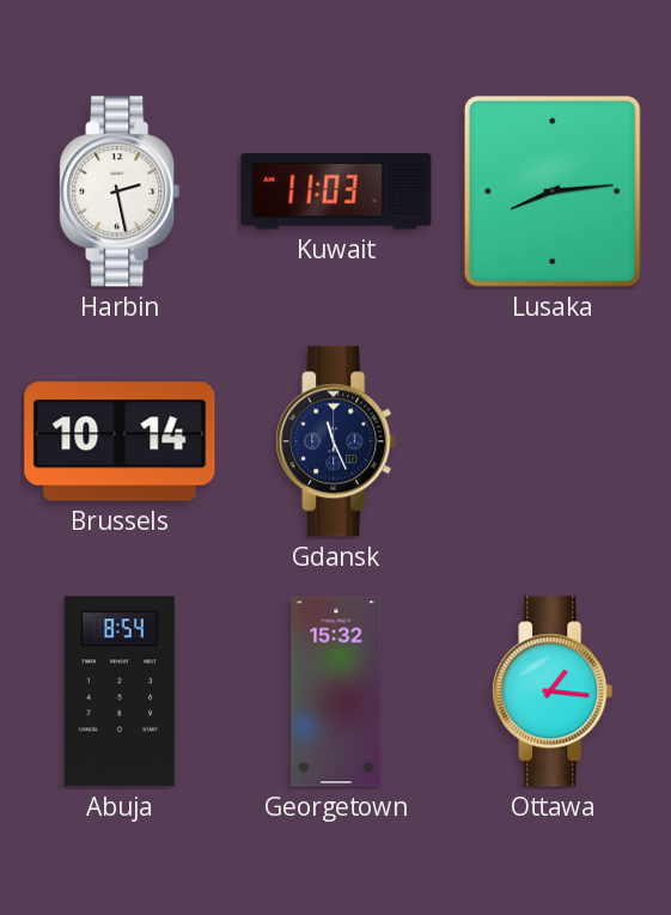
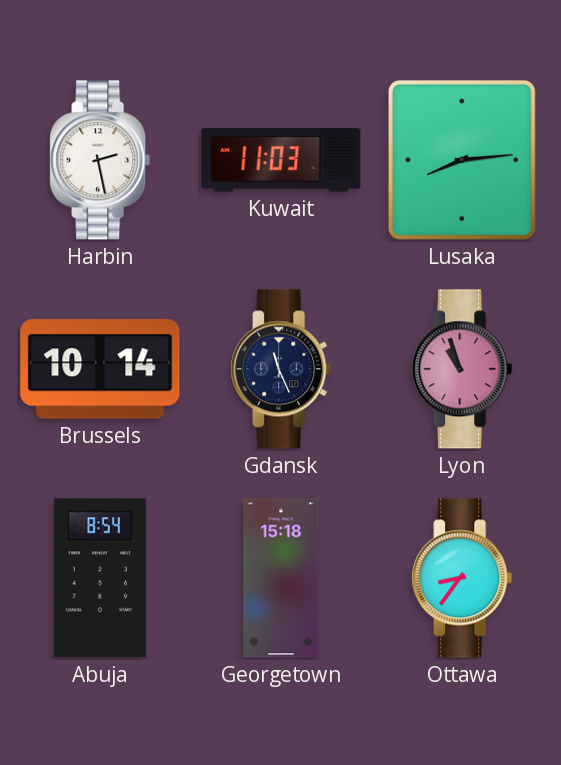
Lyon: none -> 10:57 (462, 369)
Georgetown: 15:32 -> 15:18 (281, 578)
Ottawa: 1:16 -> 8:36 (462, 578)
